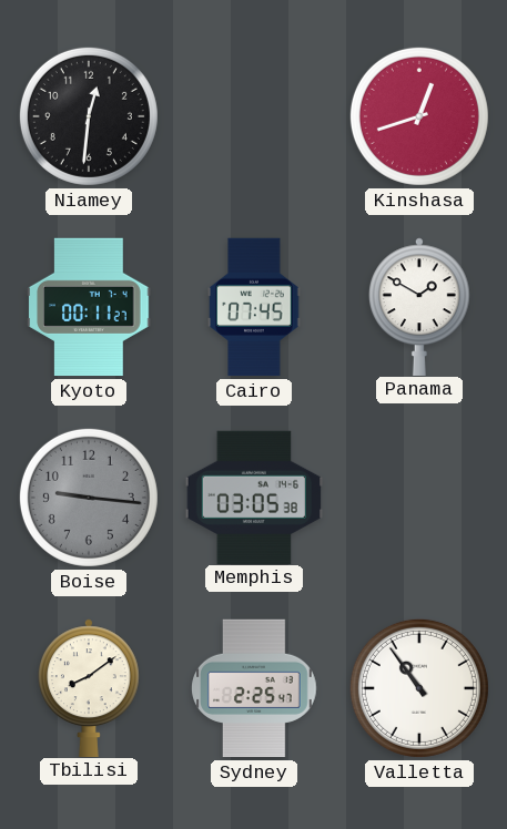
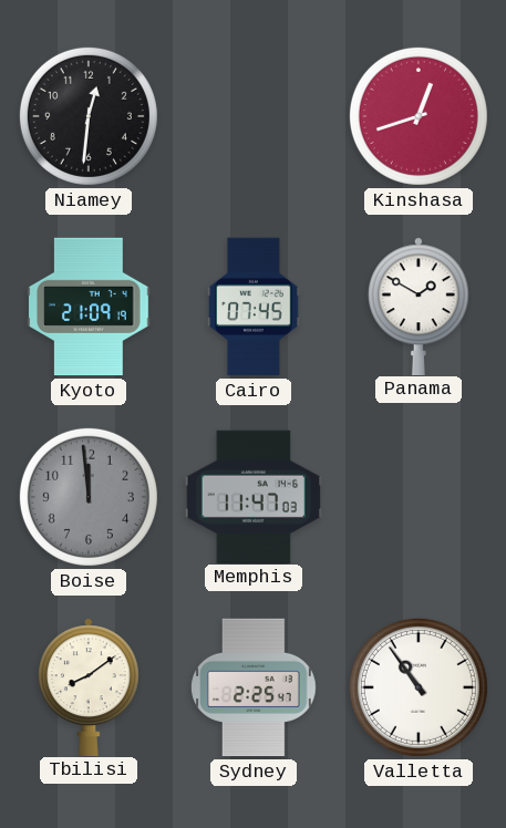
Kyoto: 00:11 -> 21:09 (89, 307)
Boise: 9:16 -> 11:59 (89, 497)
Memphis: 03:05 -> 11:47 (252, 496)
